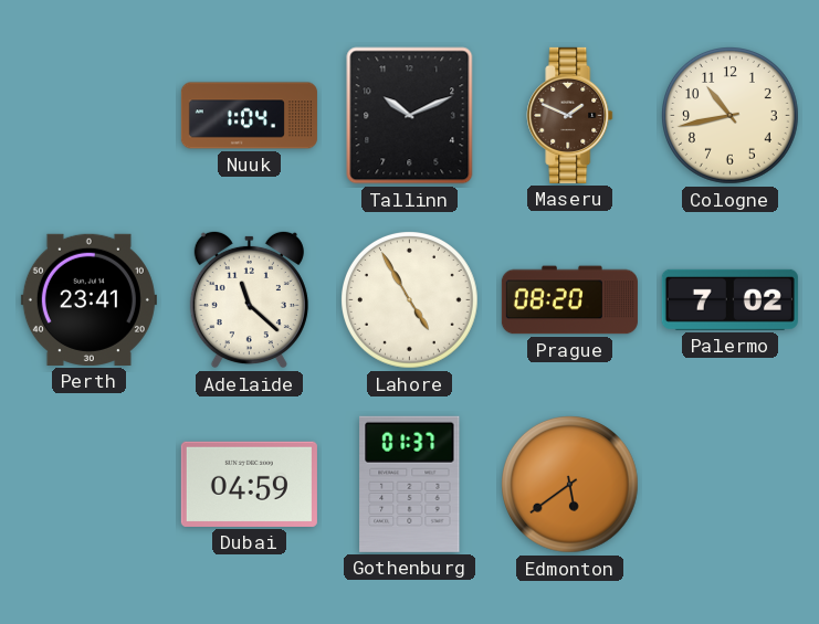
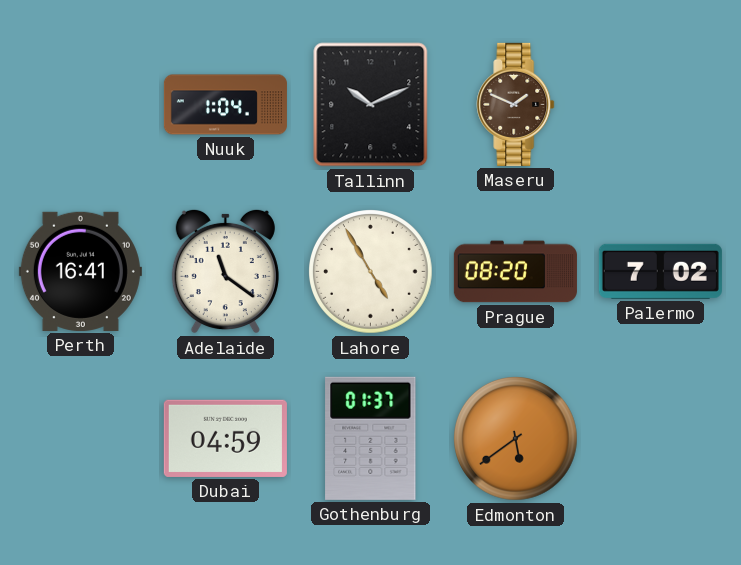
Cologne: 10:43 -> none (731, 116)
Perth: 23:41 -> 16:41 (80, 271)
Adelaide: 11:22 -> 11:21 (225, 271)
